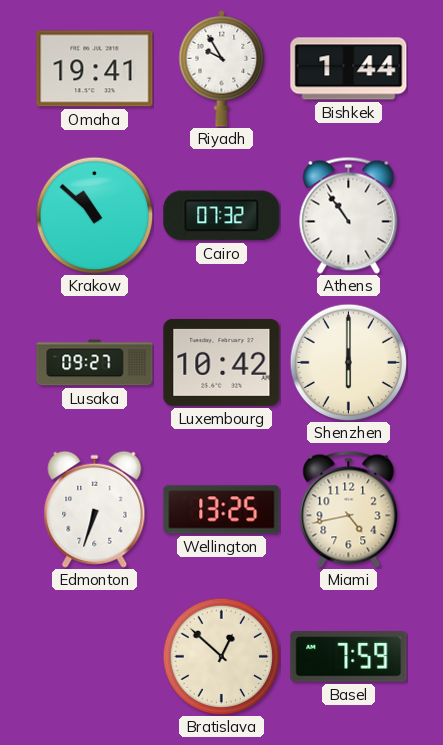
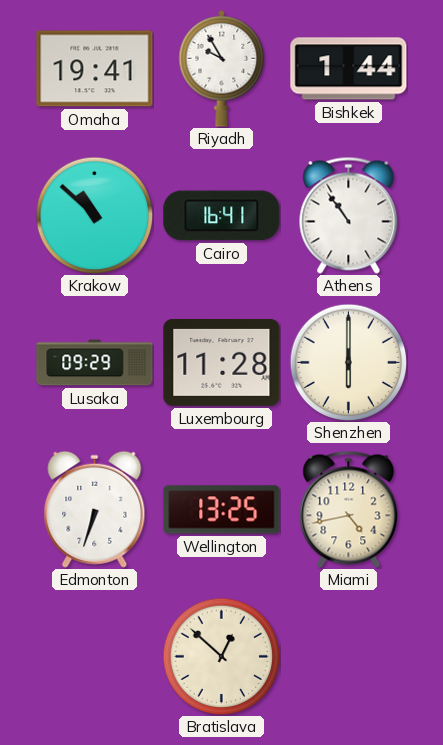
Cairo: 07:32 -> 16:41 (222, 216)
Lusaka: 09:27 -> 09:29 (95, 363)
Luxembourg: 10:42 -> 11:28 (222, 362)
Basel: 7:59 -> none (349, 657)
